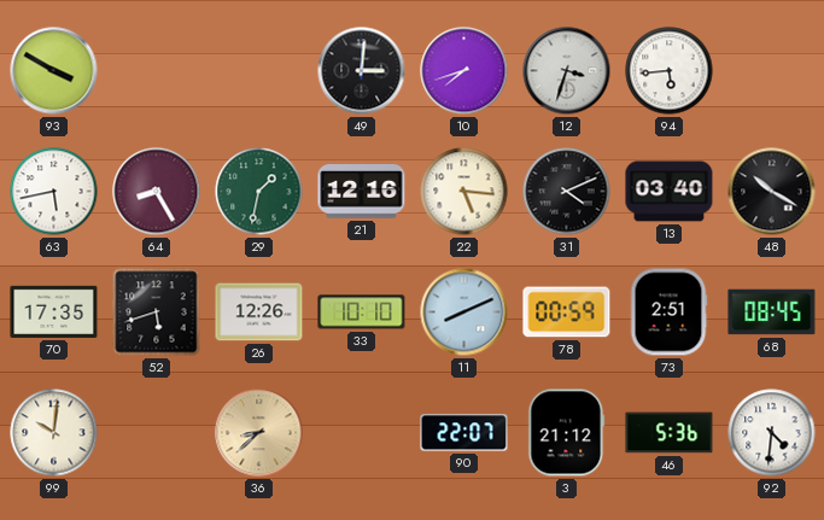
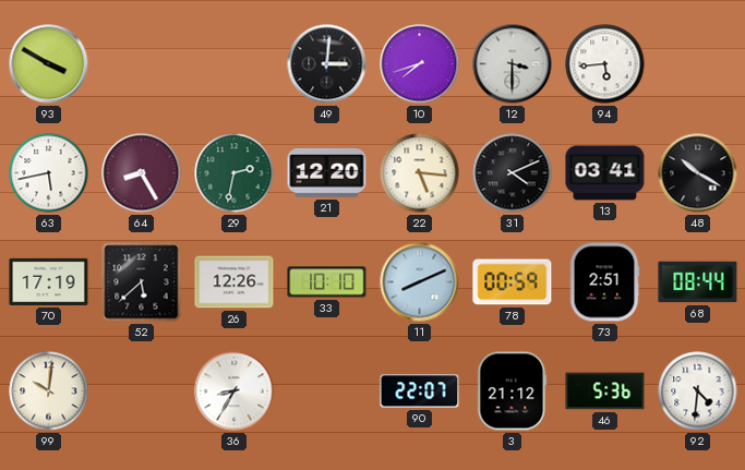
12: 3:33 -> 3:30 (513, 64)
29: 1:32 -> 2:32 (235, 173)
21: 12:16 -> 12:20 (327, 173)
13: 03:40 -> 03:41 (605, 173)
70: 17:35 -> 17:19 (49, 281)
52: 5:42 -> 5:38 (142, 282)
68: 08:45 -> 08:44 (698, 282)
36: 8:38 -> 8:35 (235, 391)
36 dial: champagne -> white (235, 391)
